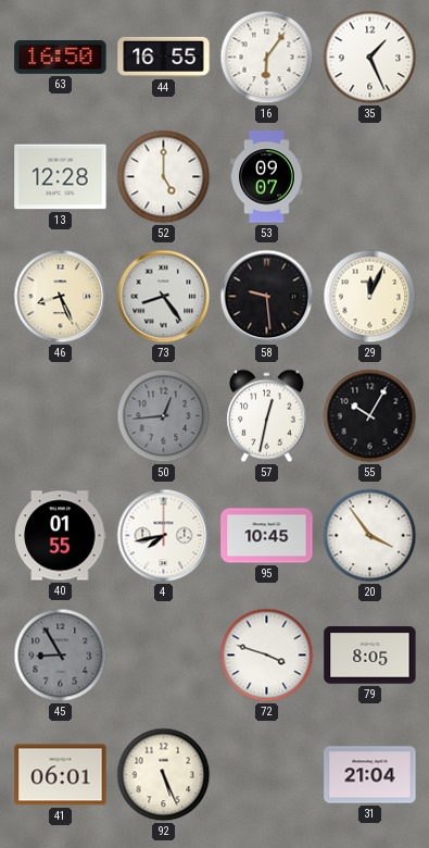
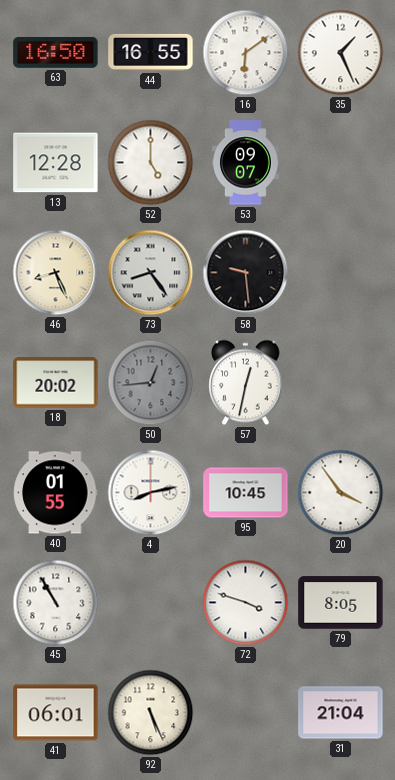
16: 6:06 -> 6:09 (246, 53)
29: 12:04 -> none (370, 297)
18: none -> 20:02 (56, 383)
55: 10:05 -> none (370, 416)
4: 7:43 -> 8:13 (151, 493)
45: 8:55 -> 10:55 (56, 603)
45 dial: grey -> white (56, 603)
